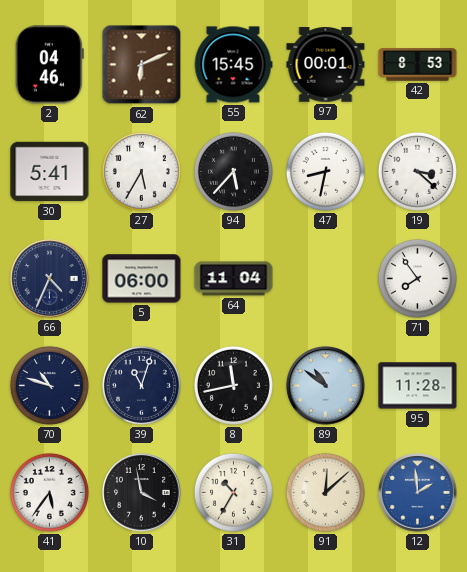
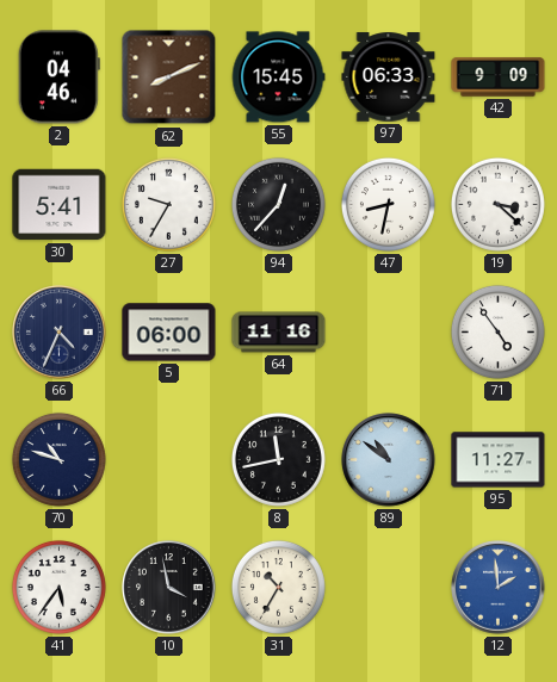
62: 6:11 -> 8:11 (169, 77)
97: 00:01 -> 06:33 (389, 77)
42: 8:53 -> 9:09 (499, 77)
27: 5:35 -> 9:35 (168, 204)
94: 5:37 -> 12:37 (278, 204)
64: 11:04 -> 11:16 (279, 333)
71: 7:54 -> 4:54 (497, 331)
39: 11:03 -> none (141, 385)
95: 11:28 -> 11:27 (499, 460)
91: 12:08 -> none (325, 492)
